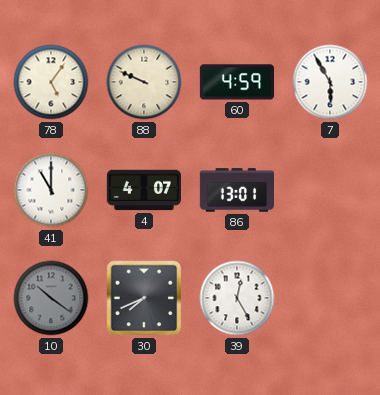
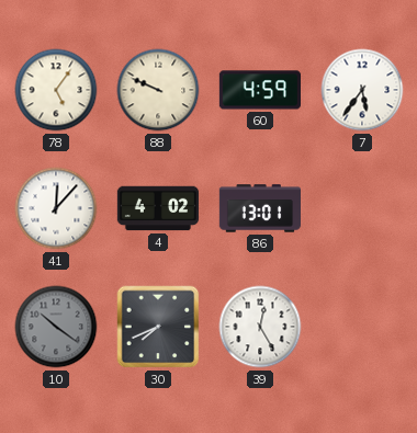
7: 5:55 -> 5:36 (362, 90)
41: 11:00 -> 12:07 (56, 208)
4: 4:07 -> 4:02 (158, 208)
